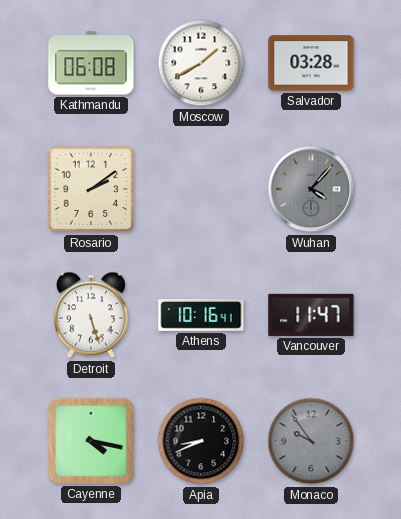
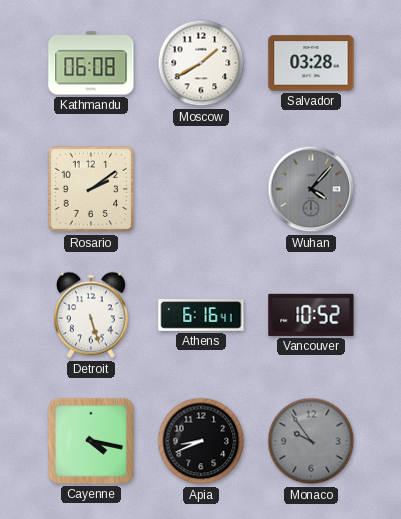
Athens: 10:16 -> 6:16 (201, 316)
Vancouver: 11:47 -> 10:52 (311, 315)
